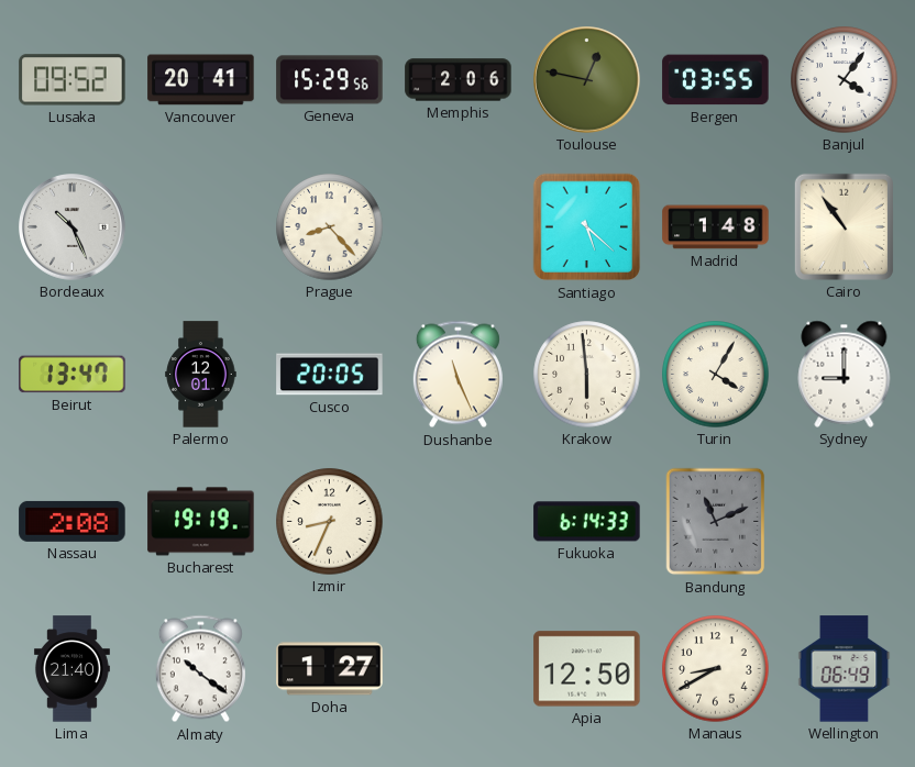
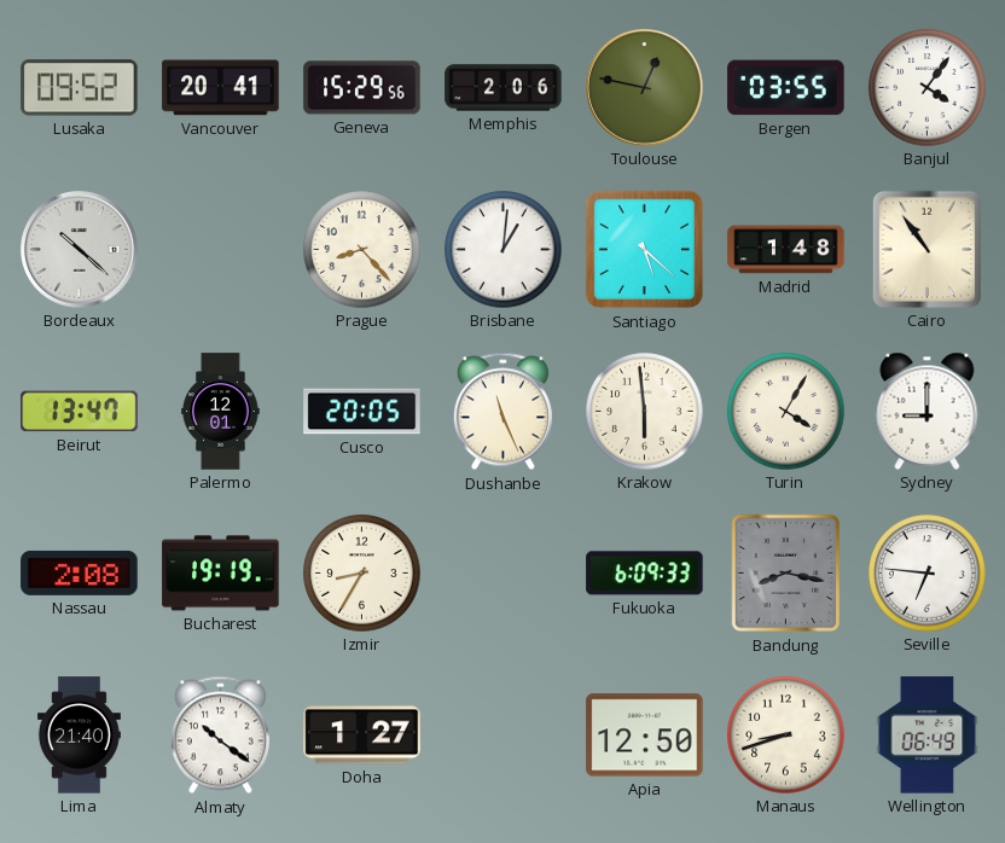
Bordeaux: 10:26 -> 10:22 (80, 250)
Brisbane: none -> 1:01 (504, 250)
Izmir: 8:34 -> 8:35 (362, 574)
Fukuoka: 6:14 -> 6:09 (645, 574)
Bandung: 11:11 -> 8:17 (786, 574)
Seville: none -> 6:46 (928, 574)
Manaus: 8:40 -> 8:42 (786, 736)
